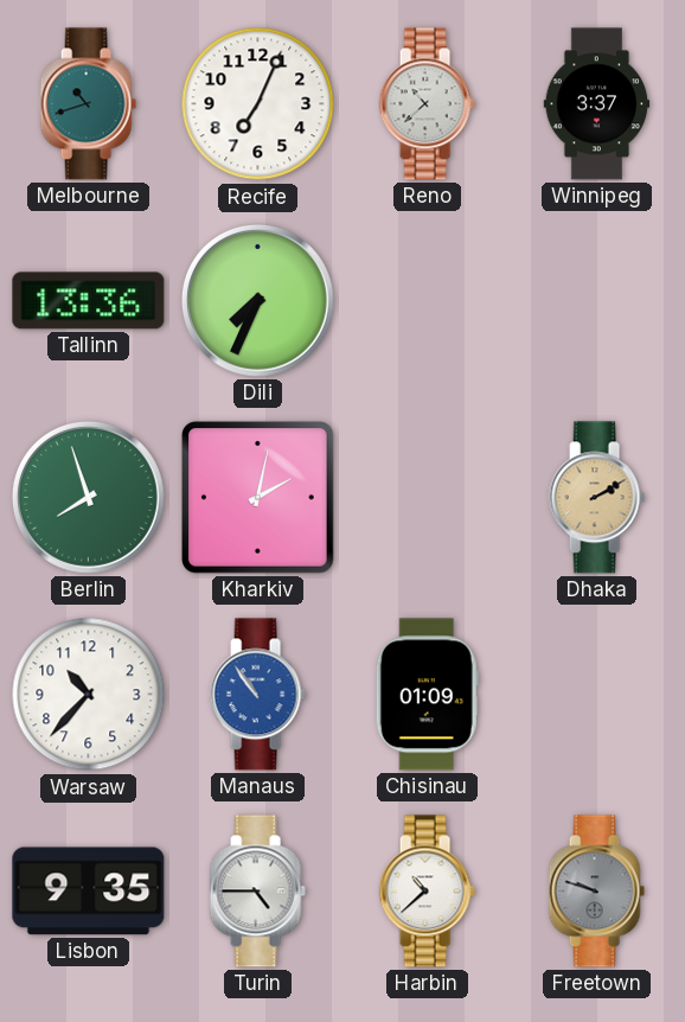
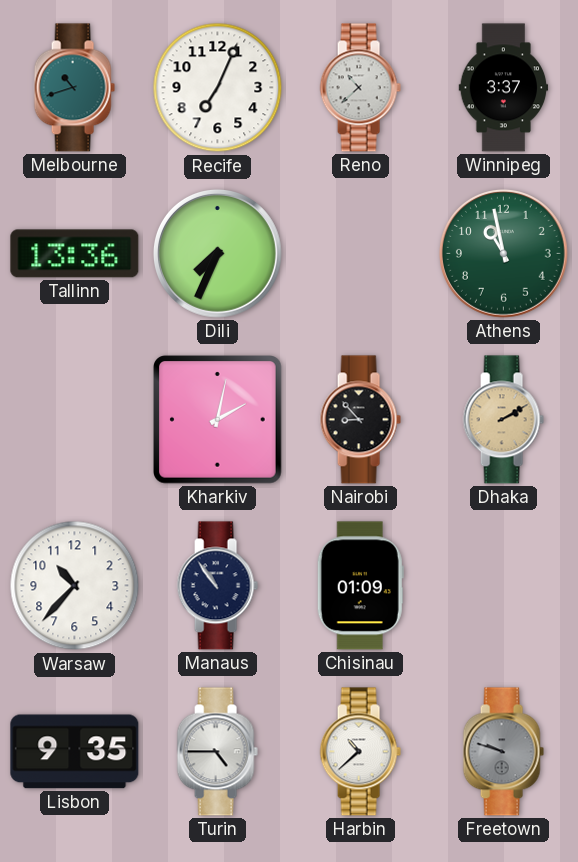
Athens: none -> 10:58 (503, 253)
Berlin: 7:57 -> none (88, 497)
Nairobi: none -> 8:53 (360, 420)
Manaus dial: blue -> navy (217, 586)
